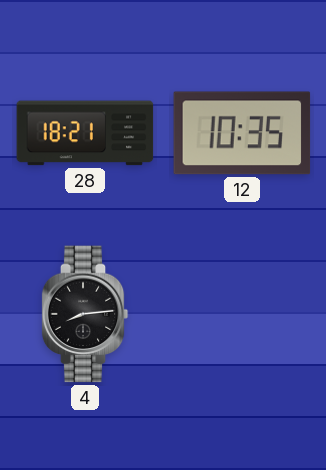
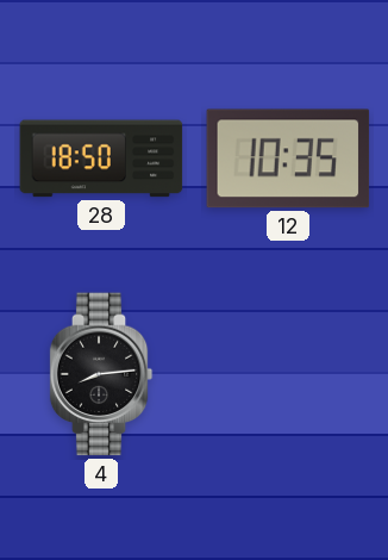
28: 18:21 -> 18:50 (101, 158)
